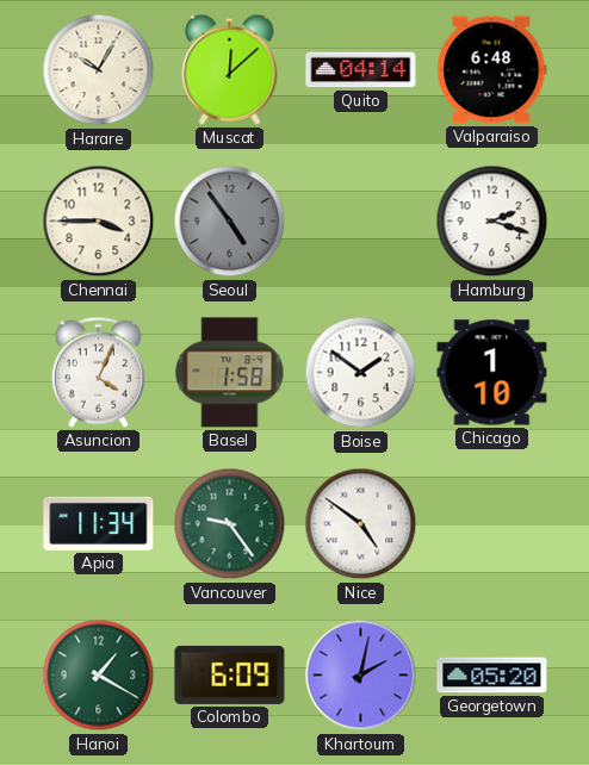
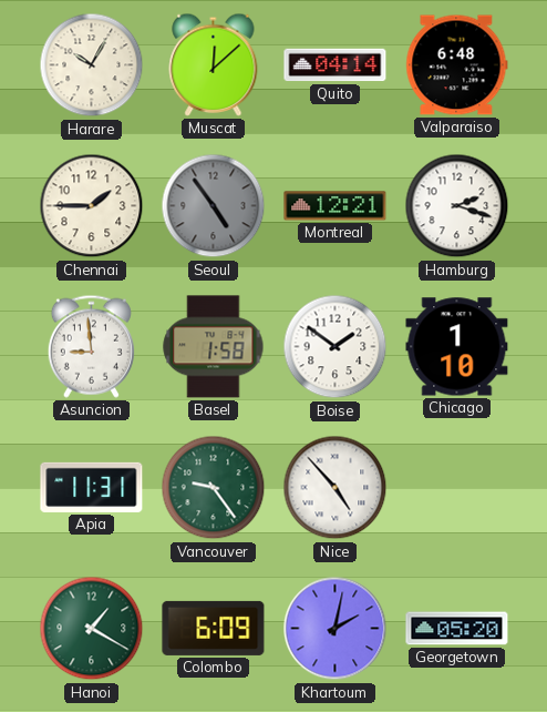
Chennai: 3:45 -> 1:45 (92, 206)
Montreal: none -> 12:21 (336, 206)
Asuncion: 4:04 -> 8:59 (91, 346)
Apia: 11:34 -> 11:31 (92, 487)
Nice: 4:51 -> 4:53 (336, 488)
